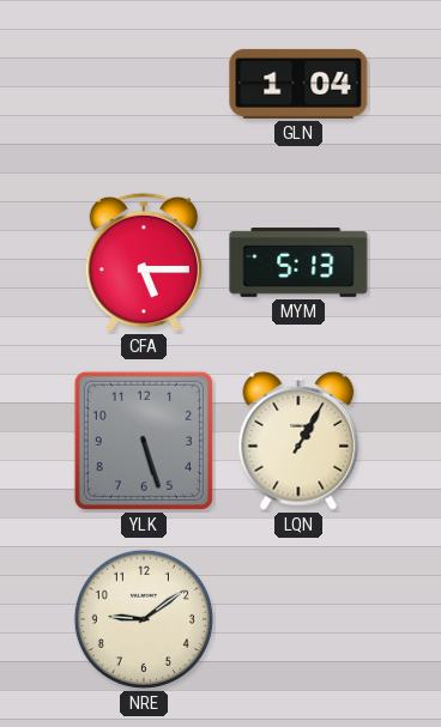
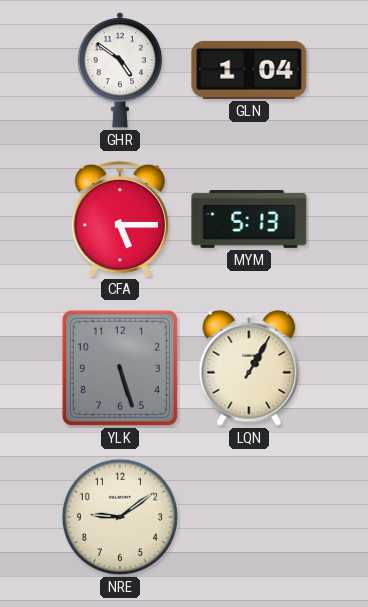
GHR: none -> 4:51 (120, 70)
